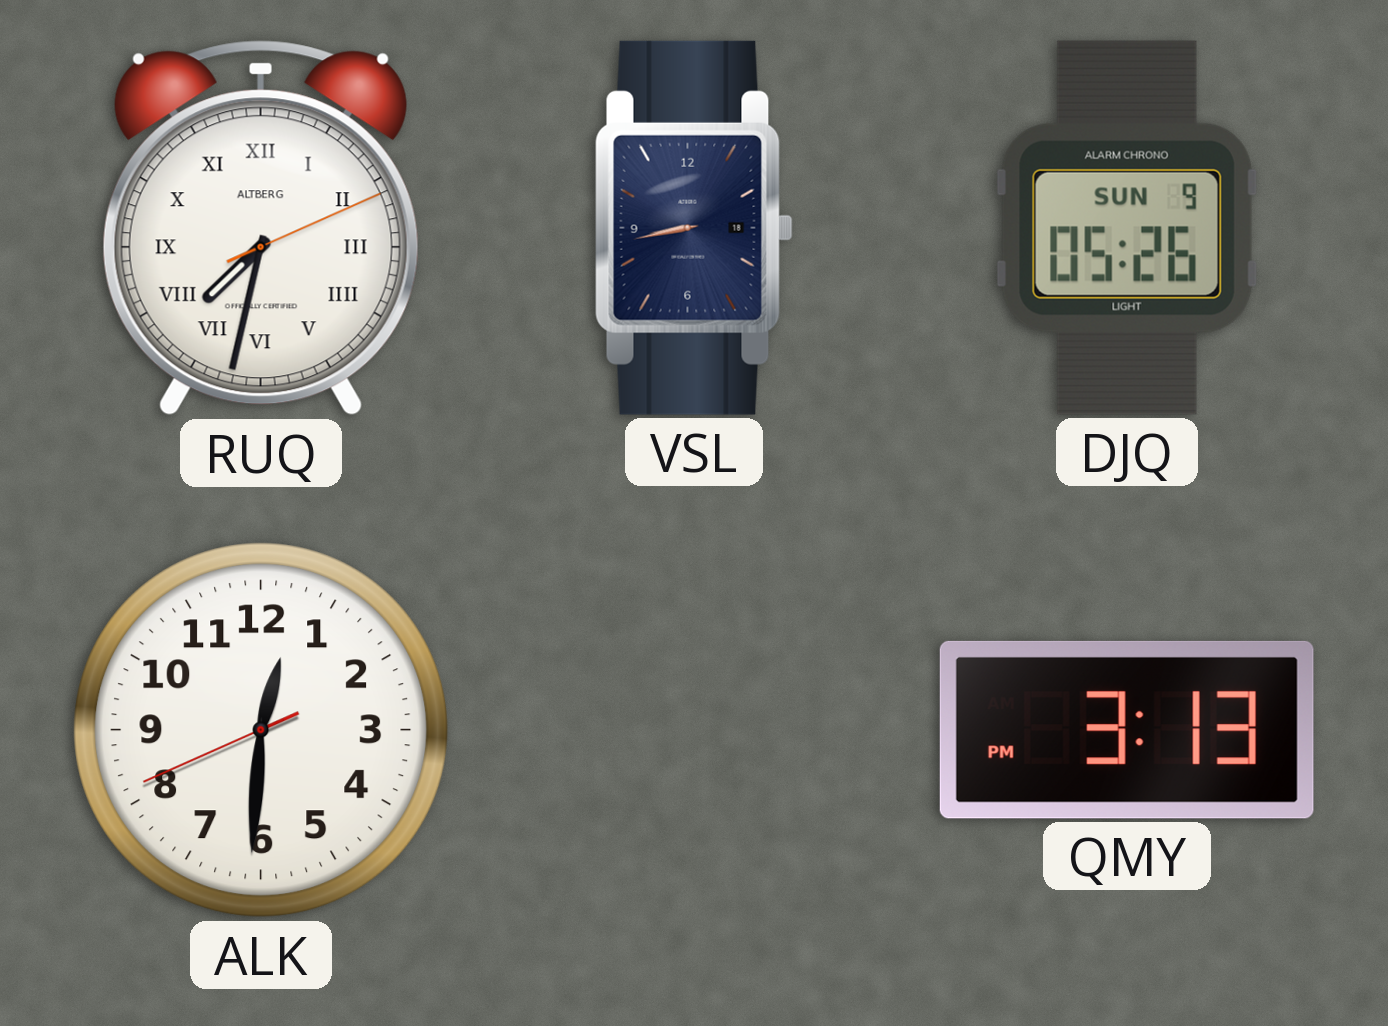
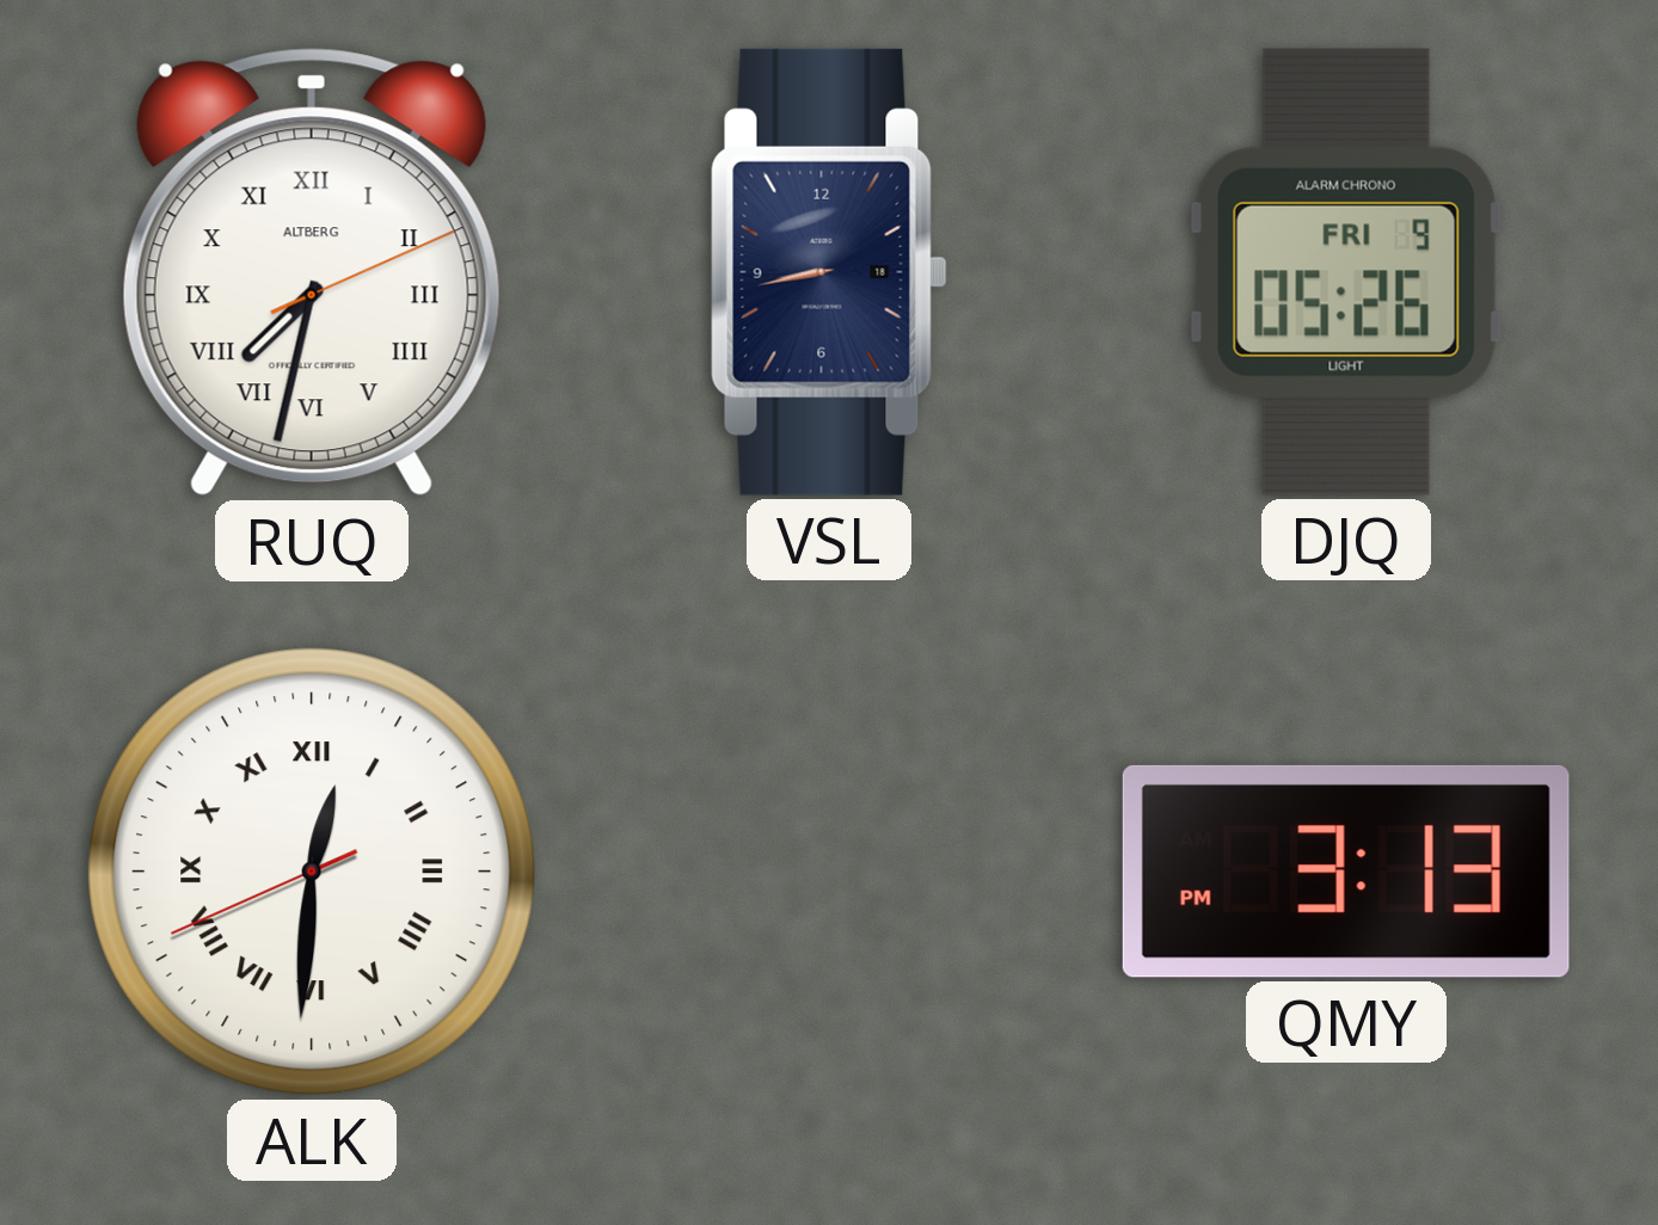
DJQ date: SUN 9 -> FRI 9 (1346, 272)
ALK numerals: Arabic -> Roman (312, 872)
